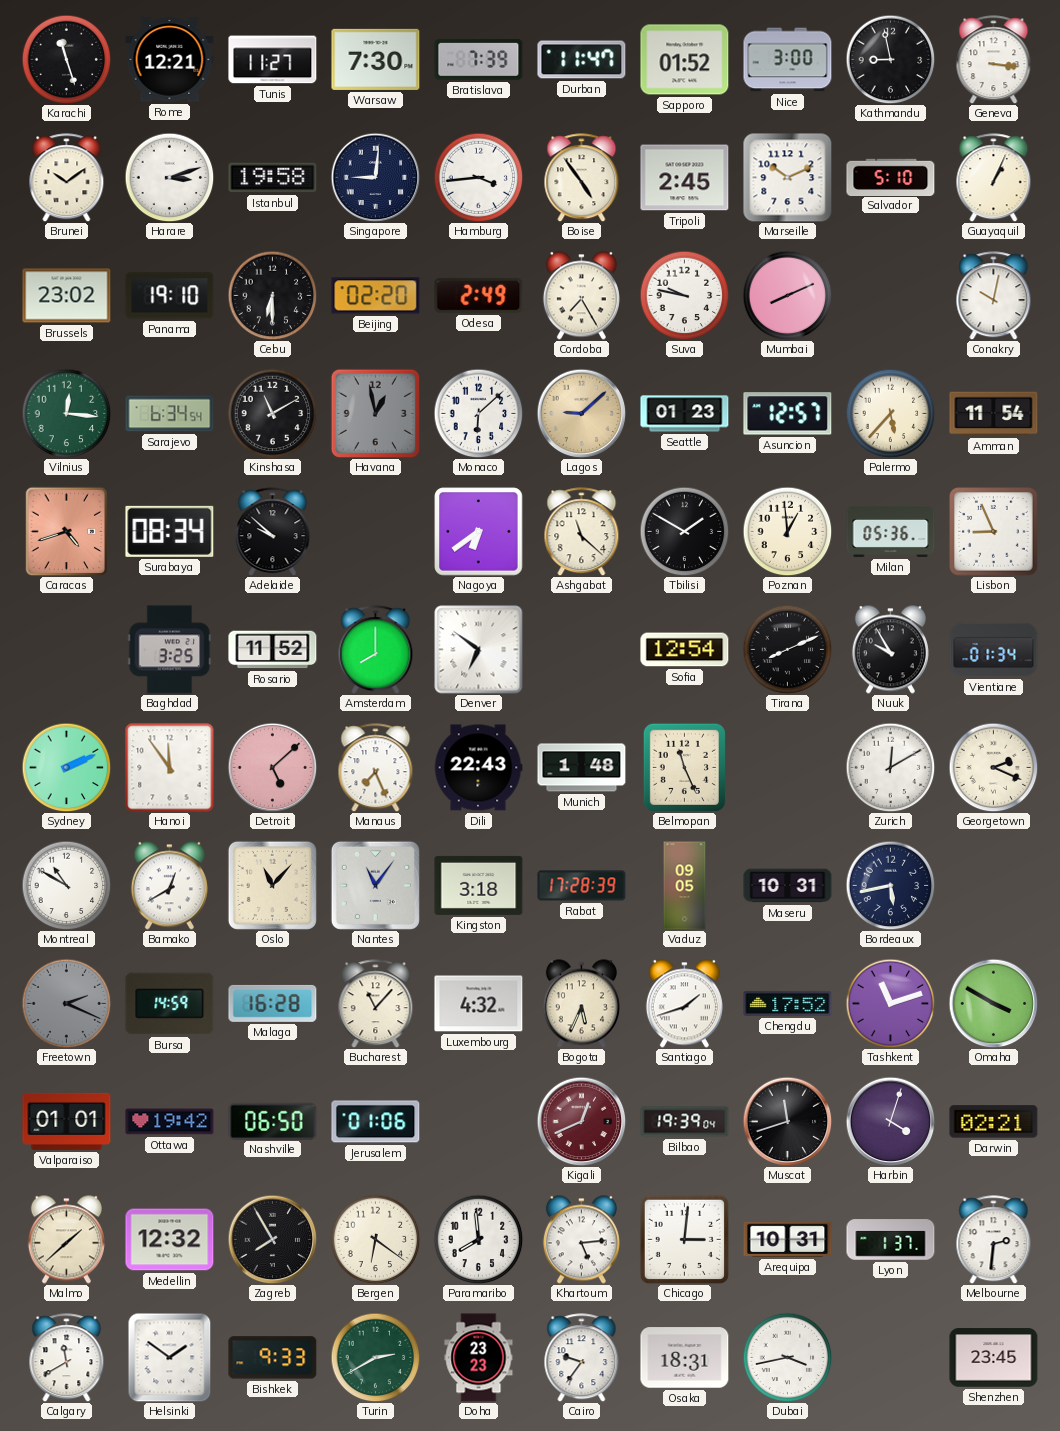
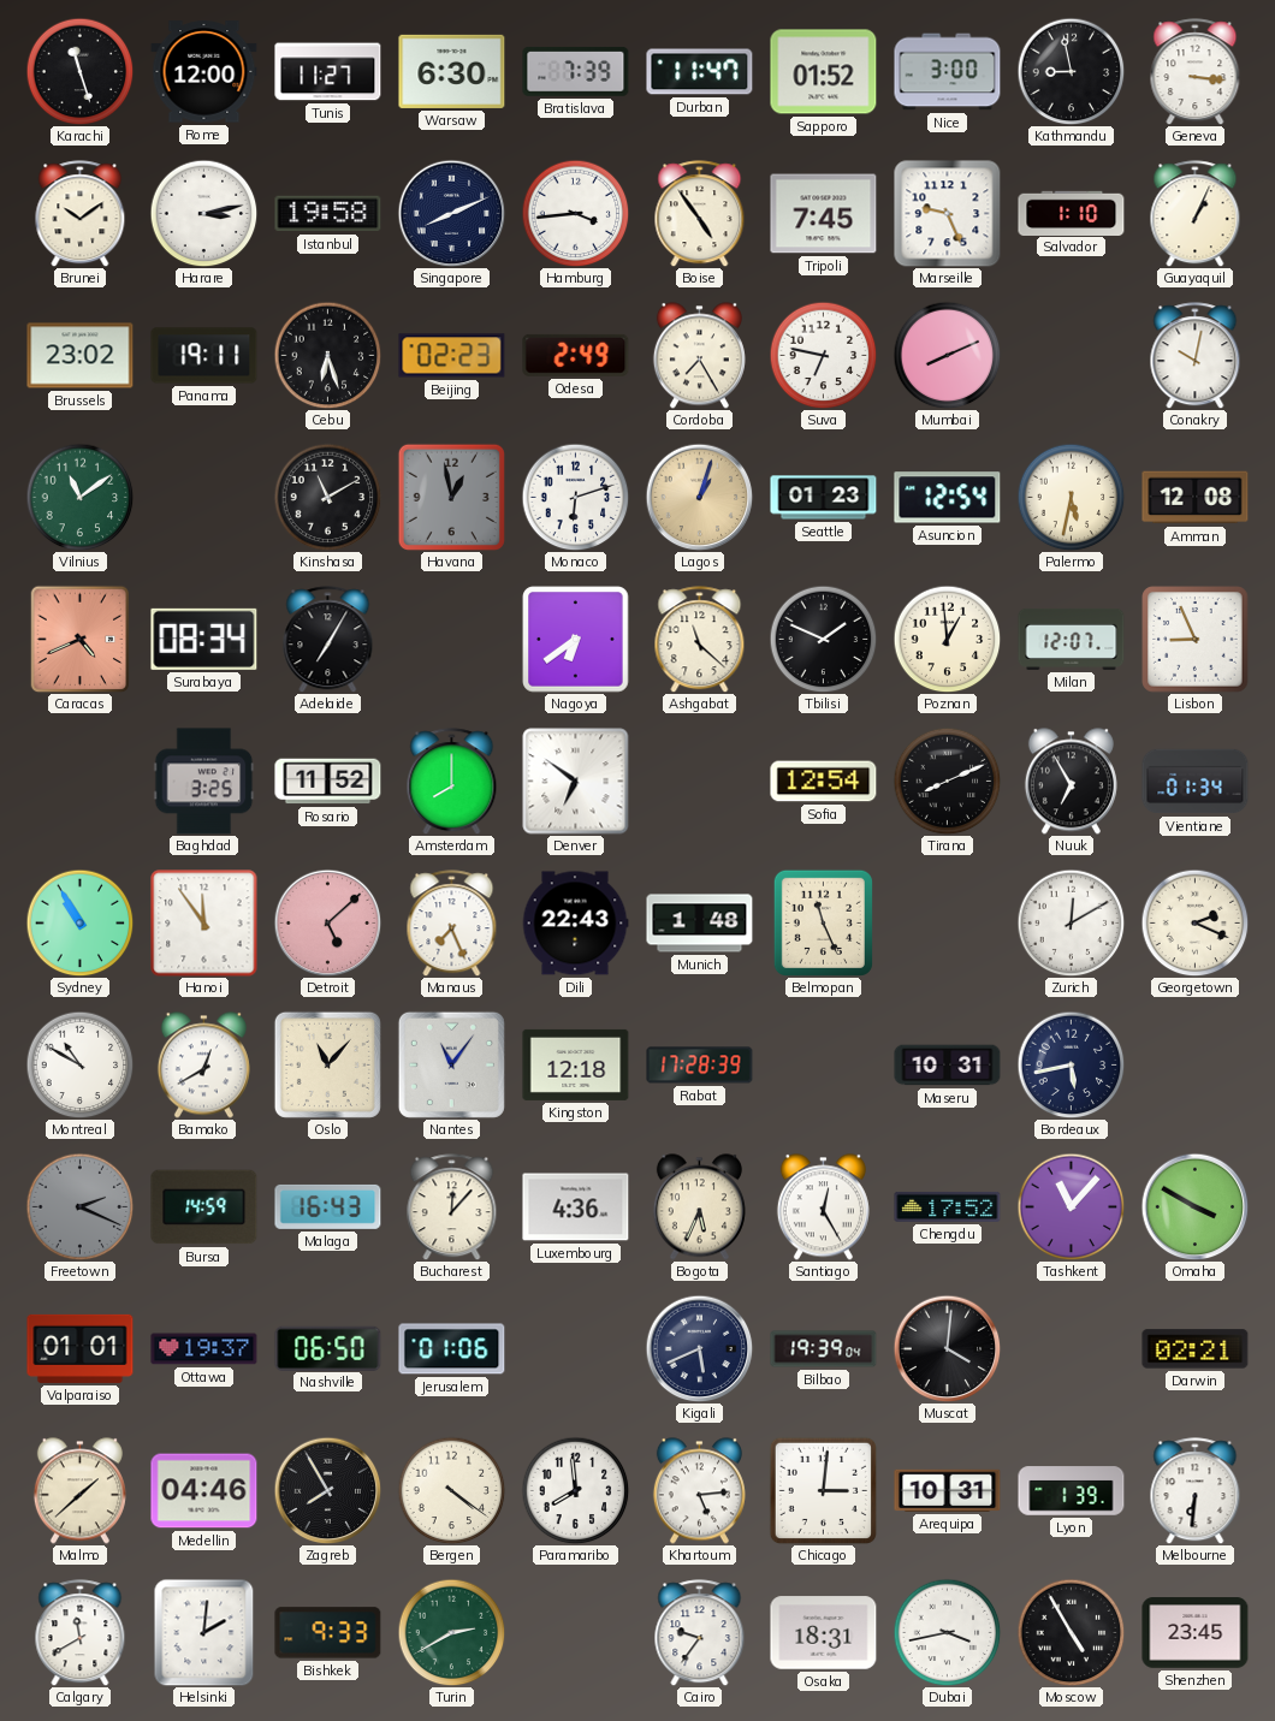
Rome: 12:21 -> 12:00 (204, 72)
Warsaw: 7:30 -> 6:30 (452, 71)
Harare: 3:12 -> 3:13 (203, 213)
Singapore: 9:01 -> 8:11 (451, 213)
Tripoli: 2:45 -> 7:45 (824, 214)
Marseille: 10:11 -> 9:26 (948, 214)
Salvador: 5:10 -> 1:10 (1072, 213)
Panama: 19:10 -> 19:11 (204, 356)
Cebu: 6:30 -> 6:27 (327, 355)
Beijing: 02:20 -> 02:23 (452, 356)
Suva: 9:47 -> 6:47 (823, 355)
Vilnius: 12:16 -> 11:09 (79, 497)
Sarajevo: 6:34 -> none (170, 414)
Monaco: 6:08 -> 6:12 (575, 497)
Lagos: 9:08 -> 1:03 (699, 497)
Asuncion: 12:57 -> 12:54 (948, 498)
Palermo: 5:37 -> 5:32 (1071, 497)
Amman: 11:54 -> 12:08 (1196, 498)
Caracas: 4:42 -> 4:41 (81, 639)
Adelaide: 9:52 -> 7:05 (328, 640)
Tbilisi: 1:50 -> 1:49 (823, 639)
Milan: 05:36 -> 12:07 (1072, 639)
Nuuk: 9:55 -> 6:55 (1071, 782)
Sydney: 2:11 -> 10:55 (79, 922)
Kingston: 3:18 -> 12:18 (576, 1064)
Vaduz: 09:05 -> none (685, 886)
Malaga: 16:28 -> 16:43 (328, 1206)
Bucharest: 11:07 -> 12:07 (452, 1207)
Luxembourg: 4:32 -> 4:36 (576, 1207)
Santiago: 1:42 -> 12:25 (823, 1207)
Tashkent: 11:12 -> 11:07 (1071, 1206)
Ottawa: 19:42 -> 19:37 (204, 1349)
Kigali: 12:41 -> 5:41 (699, 1348)
Kigali dial: burgundy -> navy (699, 1348)
Muscat: 11:42 -> 4:01 (947, 1348)
Harbin: 4:03 -> none (890, 1121)
Medellin: 12:32 -> 04:46 (204, 1491)
Bergen: 6:21 -> 4:21 (451, 1490)
Lyon: 1:37 -> 1:39 (1072, 1491)
Melbourne: 2:31 -> 6:31 (1196, 1491)
Helsinki: 1:51 -> 2:01 (204, 1632)
Doha: 23:23 -> none (479, 1358)
Moscow: none -> 4:55 (1071, 1632)
